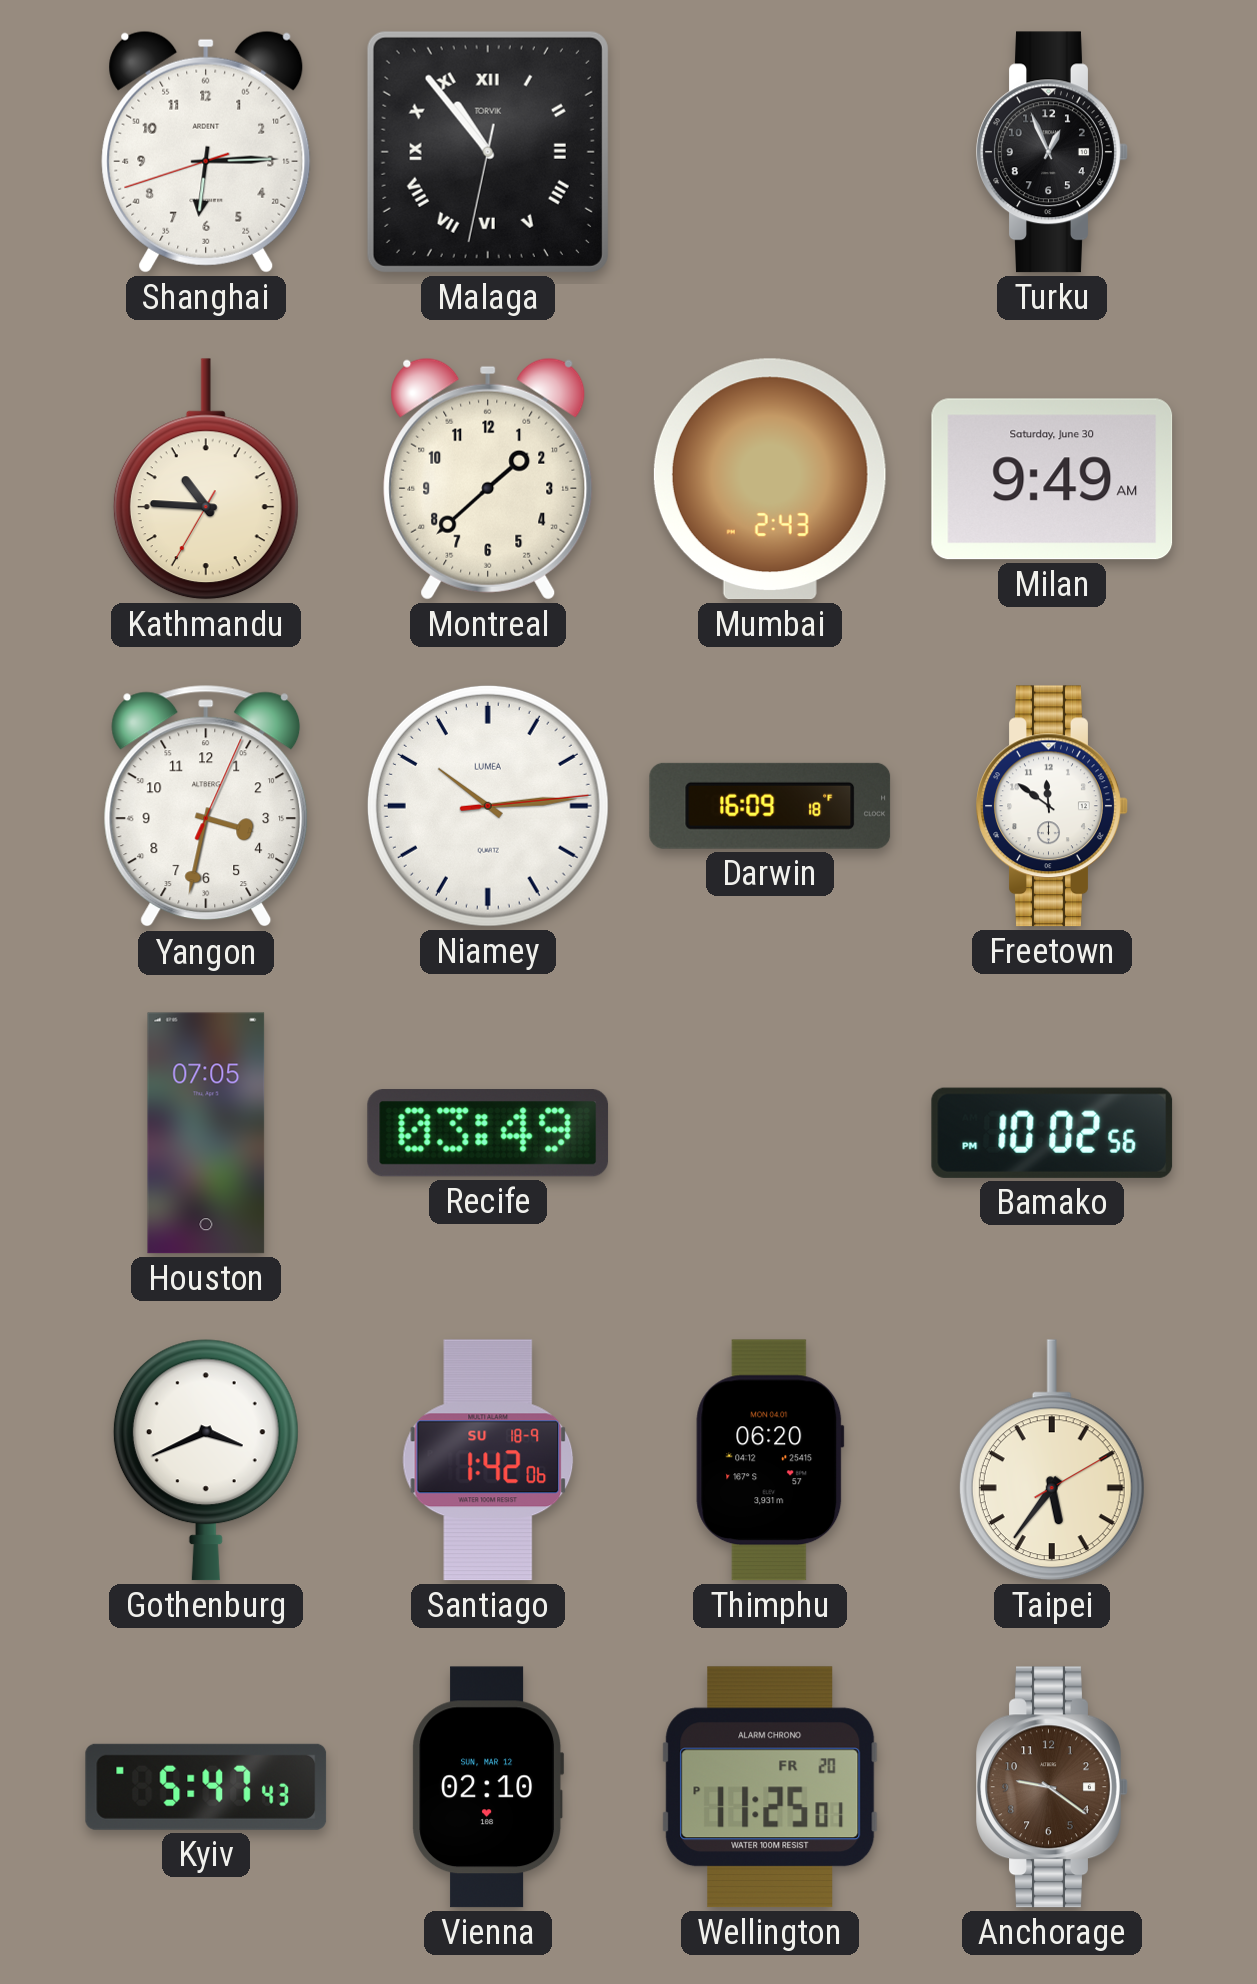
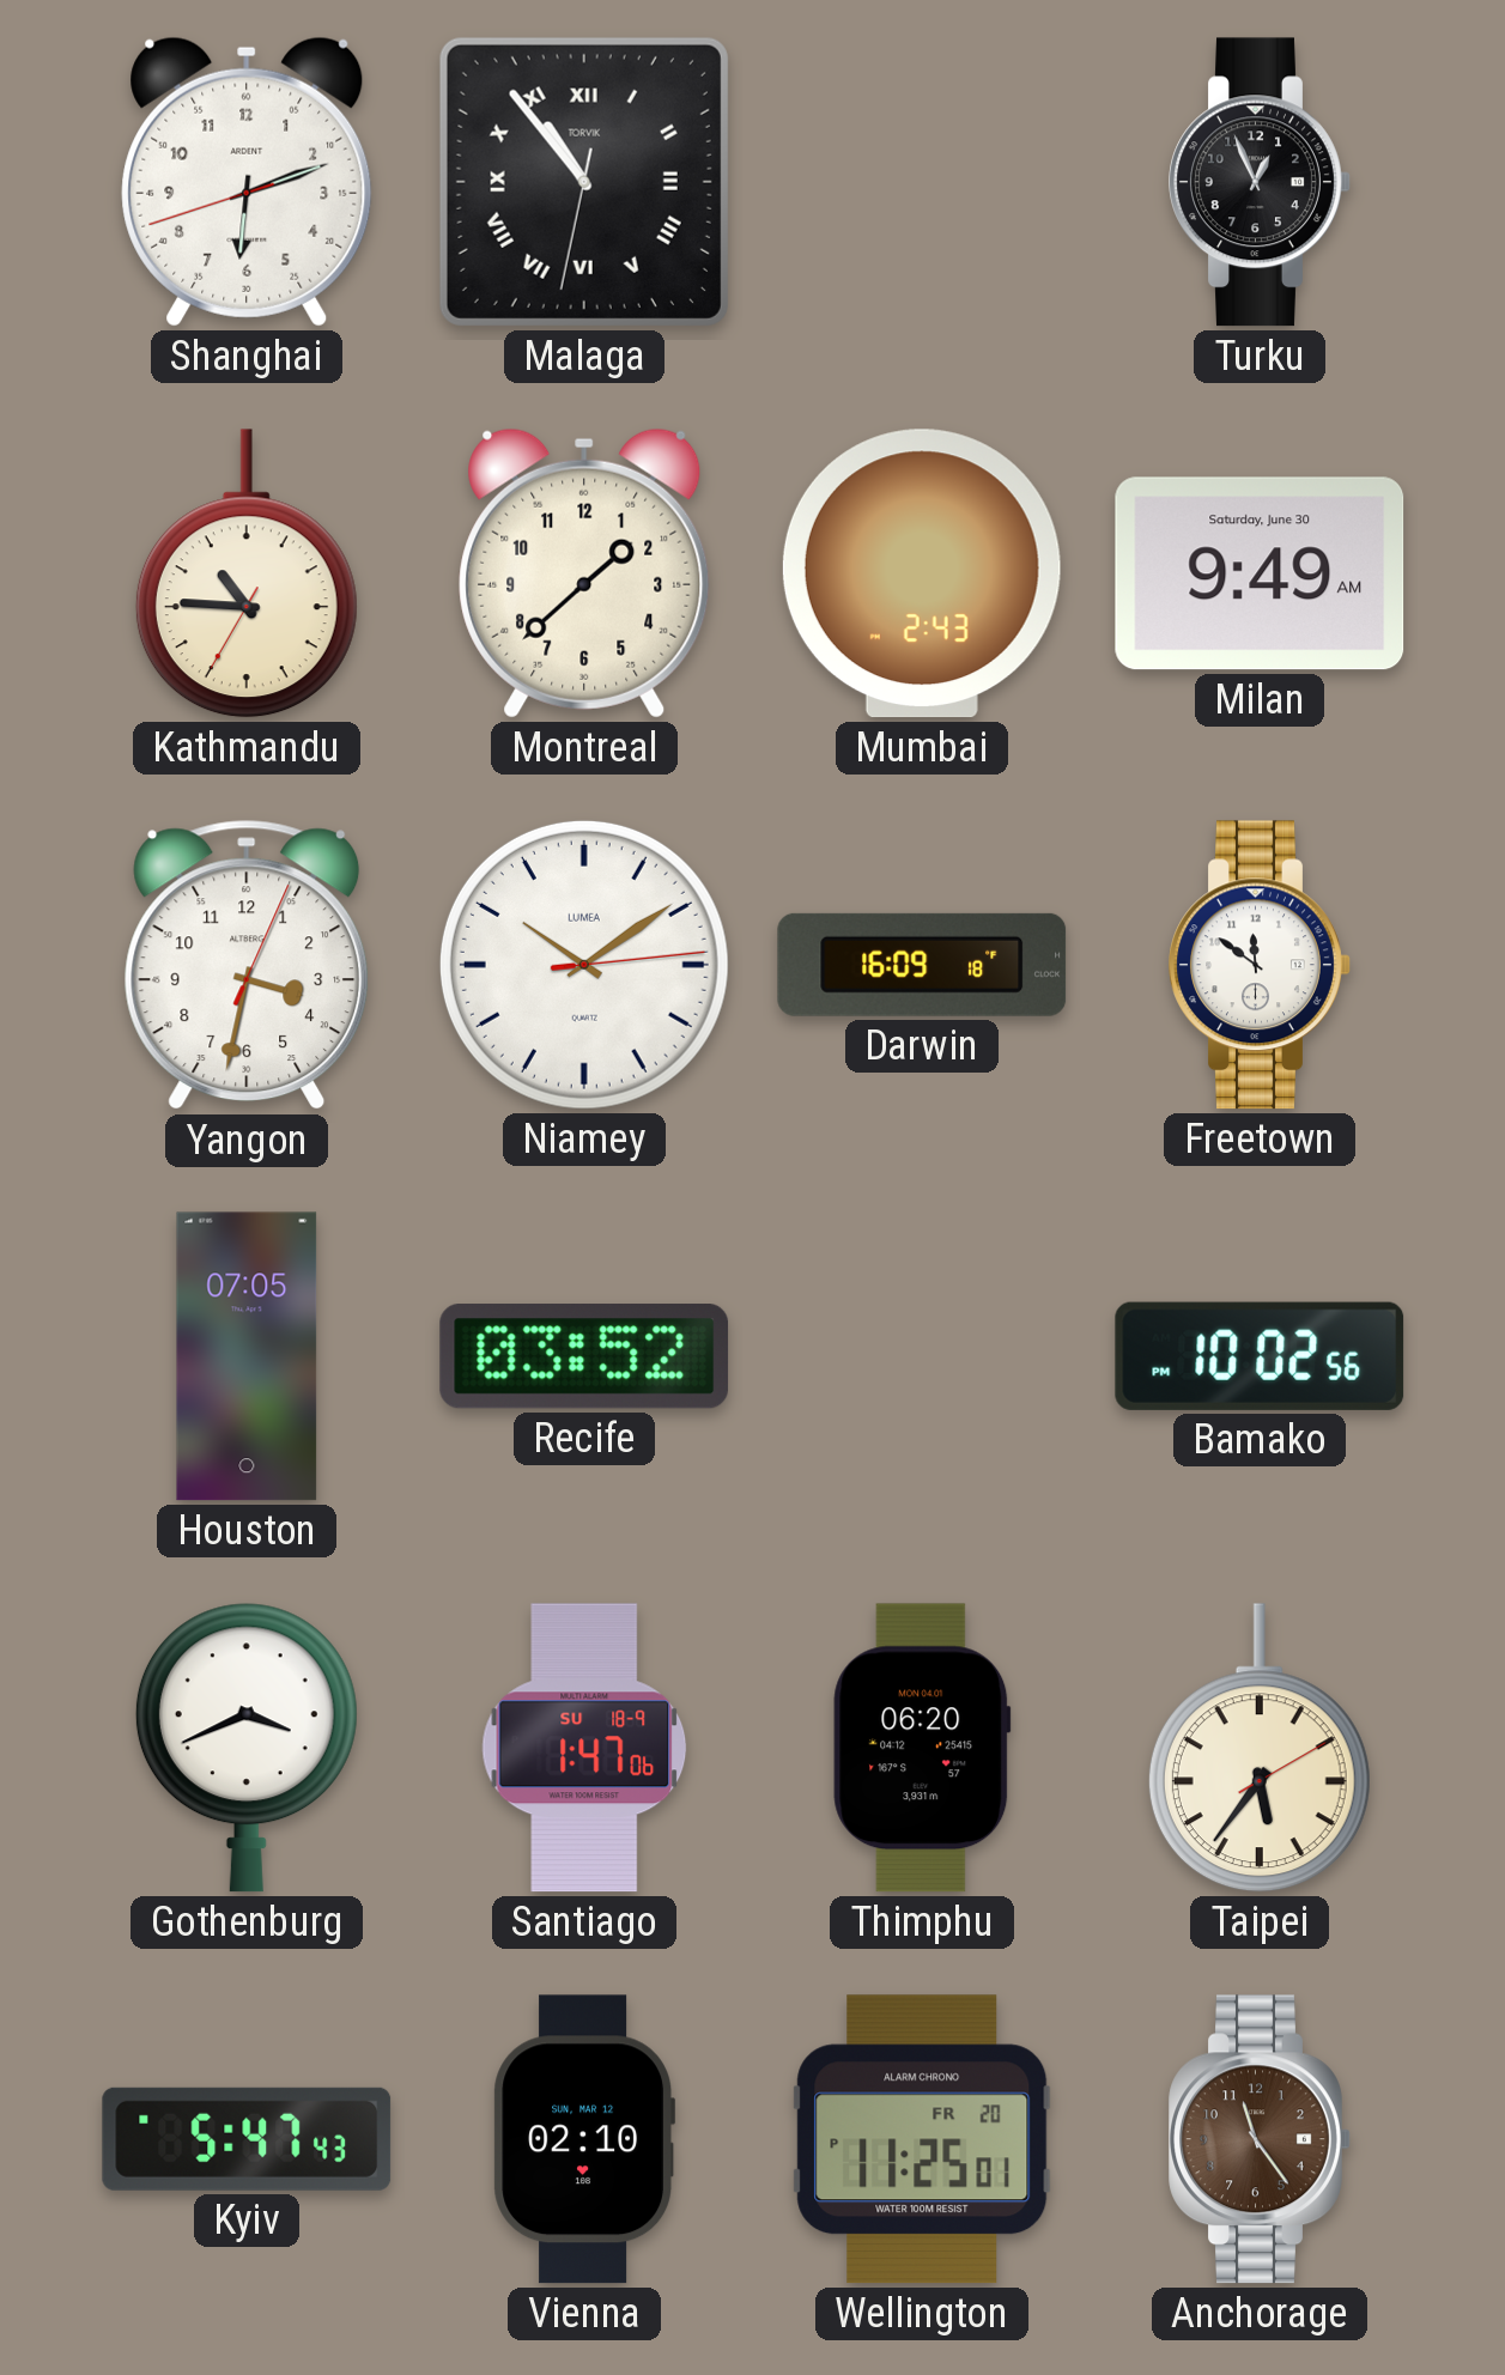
Shanghai: 6:14 -> 6:11 (247, 182)
Niamey: 10:14 -> 10:09 (584, 965)
Recife: 03:49 -> 03:52 (584, 1357)
Santiago: 1:42 -> 1:47 (584, 1748)
Anchorage: 9:21 -> 11:24 (1260, 2139)
